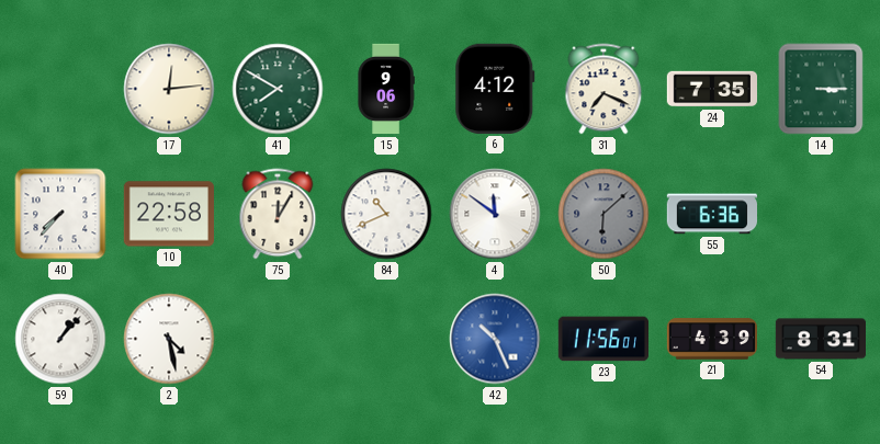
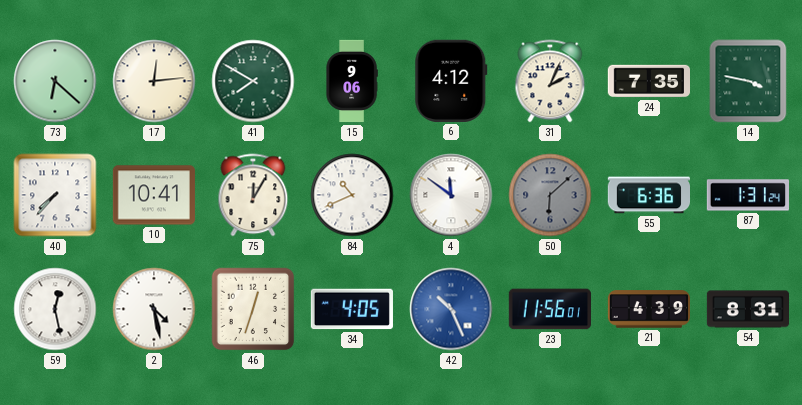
73: none -> 6:22 (55, 81)
31: 7:19 -> 2:04 (550, 81)
14: 3:15 -> 3:47 (748, 81)
10: 22:58 -> 10:41 (153, 195)
87: none -> 1:31 (747, 195)
59: 1:07 -> 12:28 (55, 309)
46: none -> 12:33 (253, 309)
34: none -> 4:05 (352, 309)
